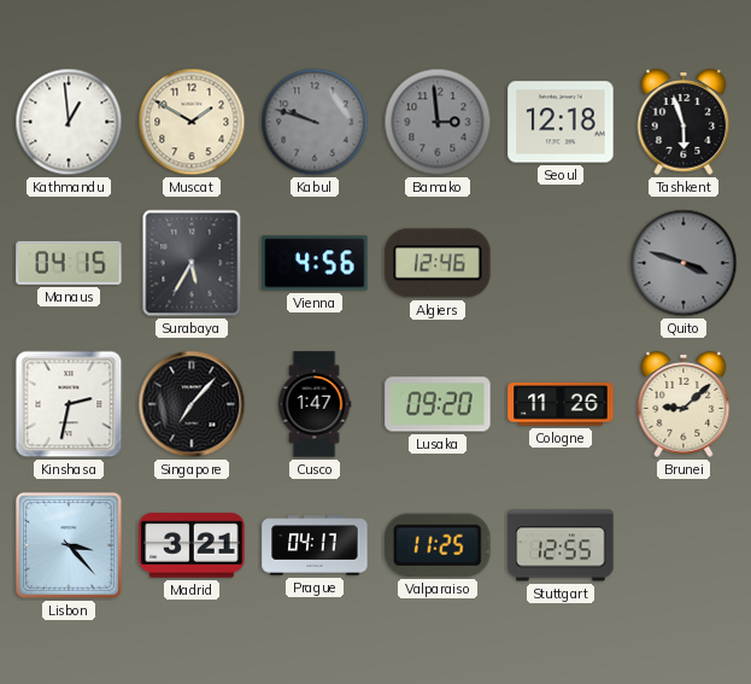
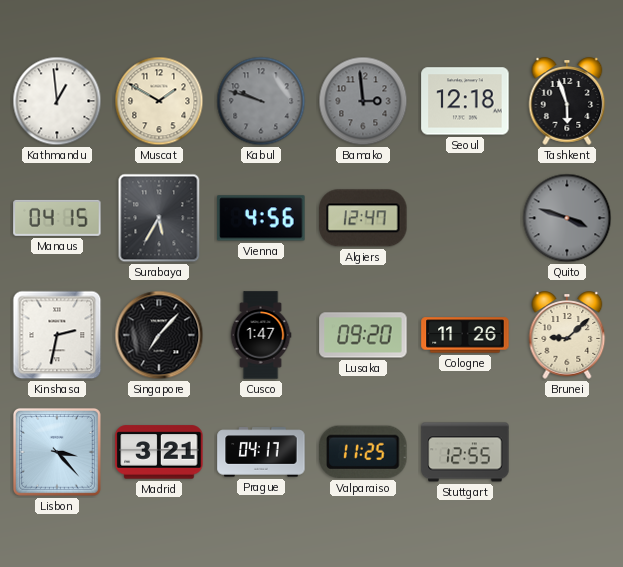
Algiers: 12:46 -> 12:47 (363, 218)
